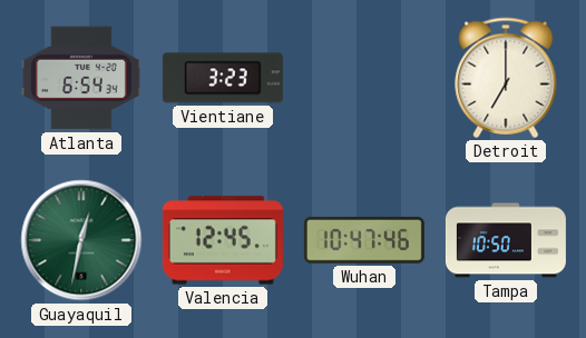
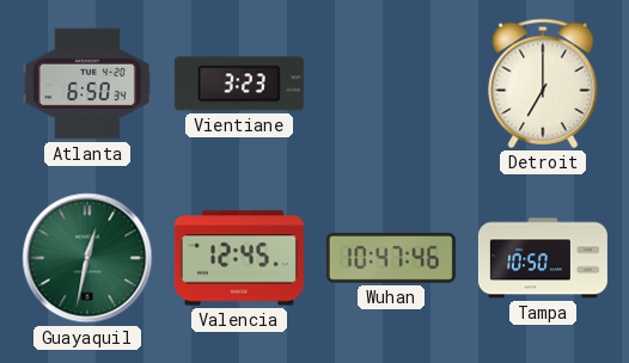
Atlanta: 6:54 -> 6:50 (87, 84)
